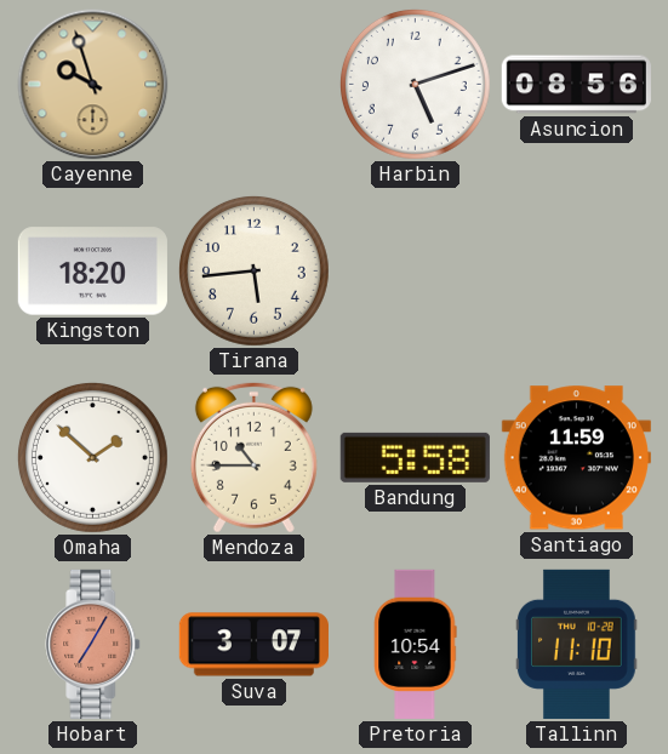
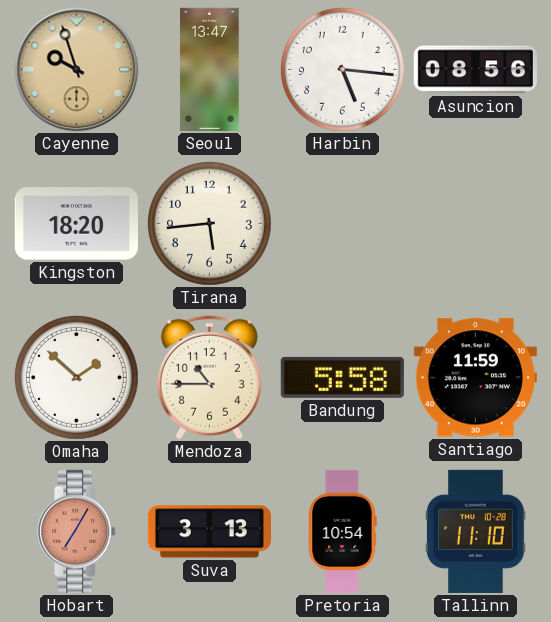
Seoul: none -> 13:47 (210, 69)
Harbin: 5:12 -> 5:16 (342, 69)
Suva: 3:07 -> 3:13 (209, 532)
